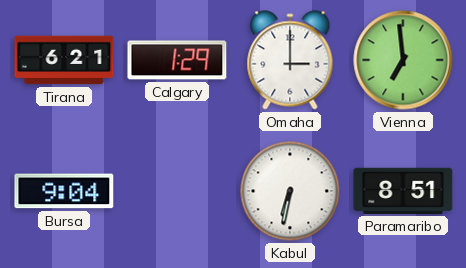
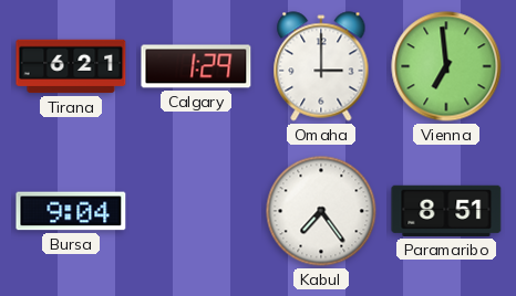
Kabul: 6:32 -> 7:24 (321, 211)
